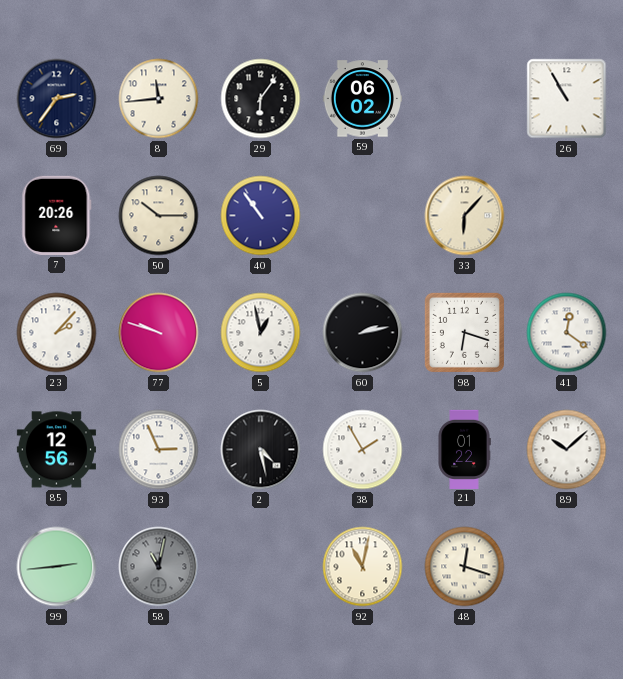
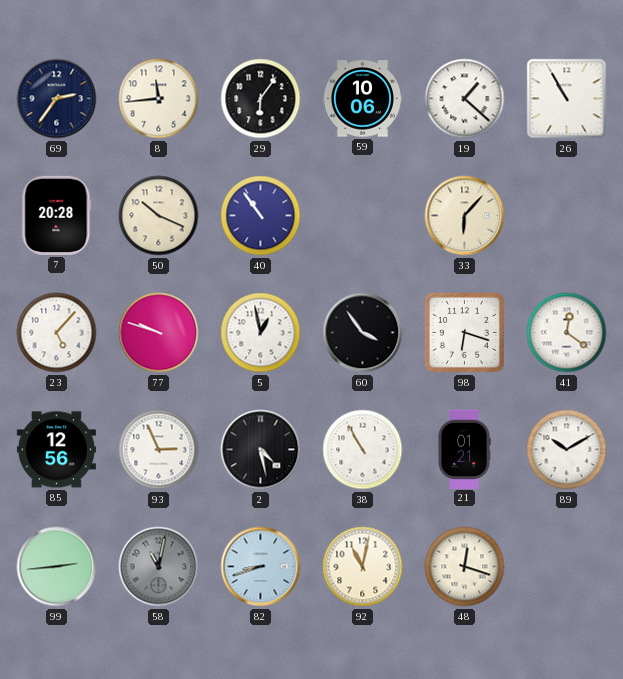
59: 06:02 -> 10:06 (362, 99)
19: none -> 1:22 (465, 99)
7: 20:26 -> 20:28 (57, 215)
50: 10:15 -> 10:19 (159, 216)
23: 2:07 -> 5:07 (57, 333)
60: 2:13 -> 3:54 (363, 333)
38: 1:55 -> 10:55 (363, 450)
21: 01:22 -> 01:21 (464, 449)
89: 10:08 -> 10:10 (567, 450)
82: none -> 8:42 (261, 567)
